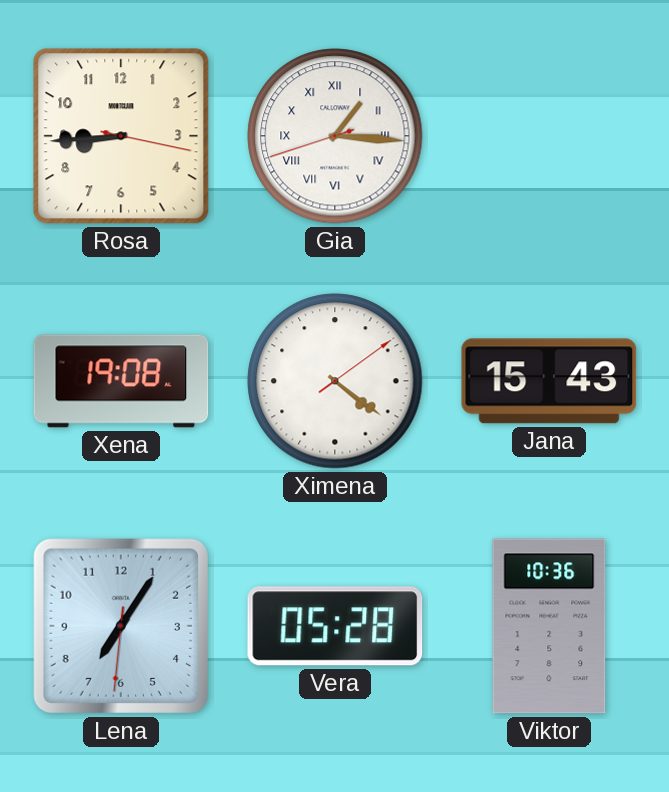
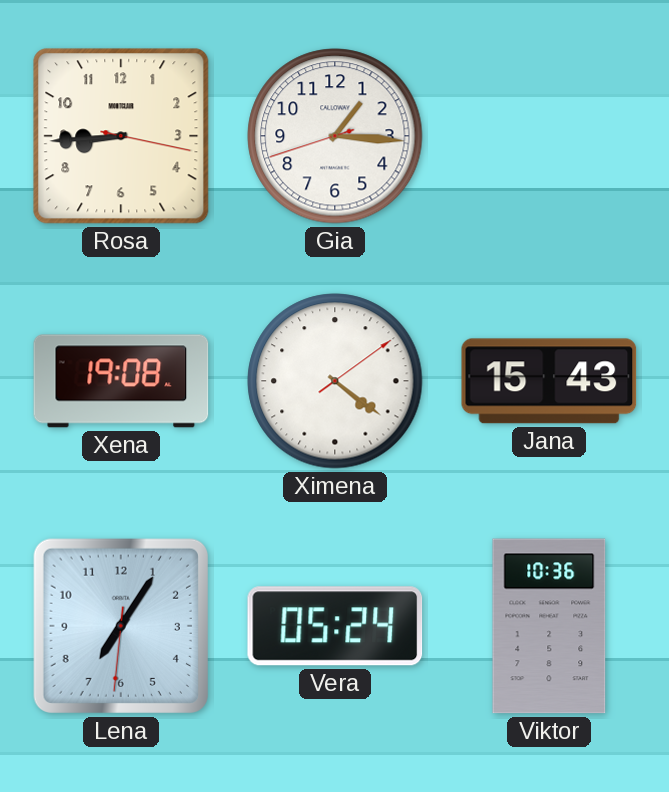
Gia numerals: Roman -> Arabic (335, 136)
Vera: 05:28 -> 05:24 (335, 626)
